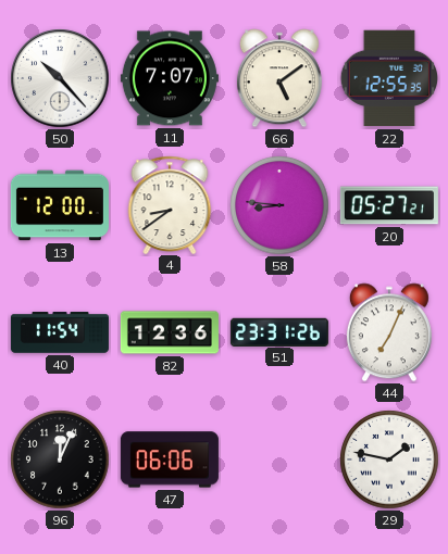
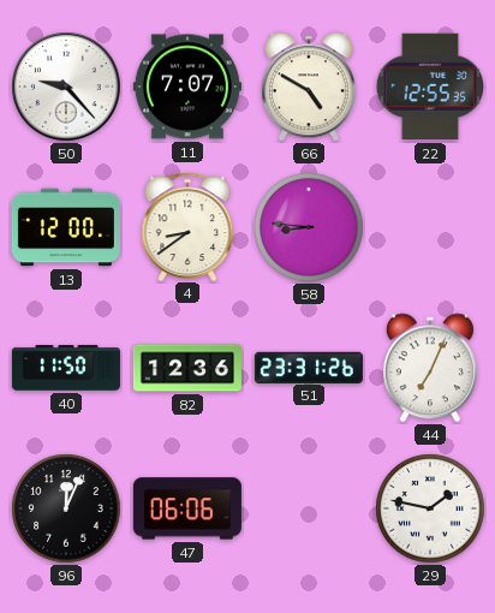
50: 10:23 -> 9:23 (66, 87)
66: 5:09 -> 4:50 (309, 87)
20: 05:27 -> none (389, 205)
40: 11:54 -> 11:50 (66, 368)
